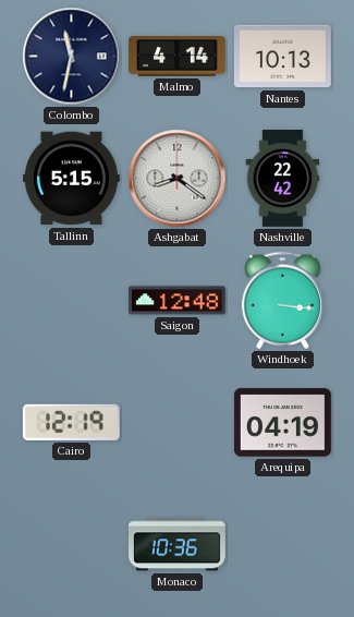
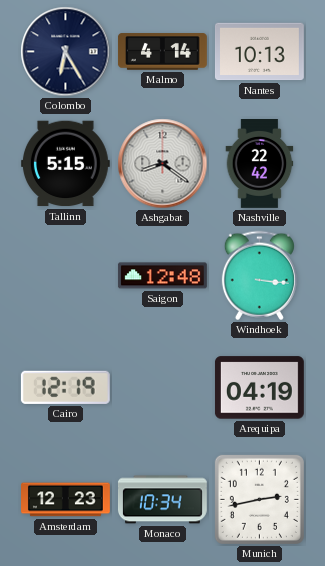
Colombo: 11:32 -> 6:25 (66, 52)
Amsterdam: none -> 12:23 (66, 500)
Monaco: 10:36 -> 10:34 (162, 500)
Munich: none -> 2:43 (259, 499)
